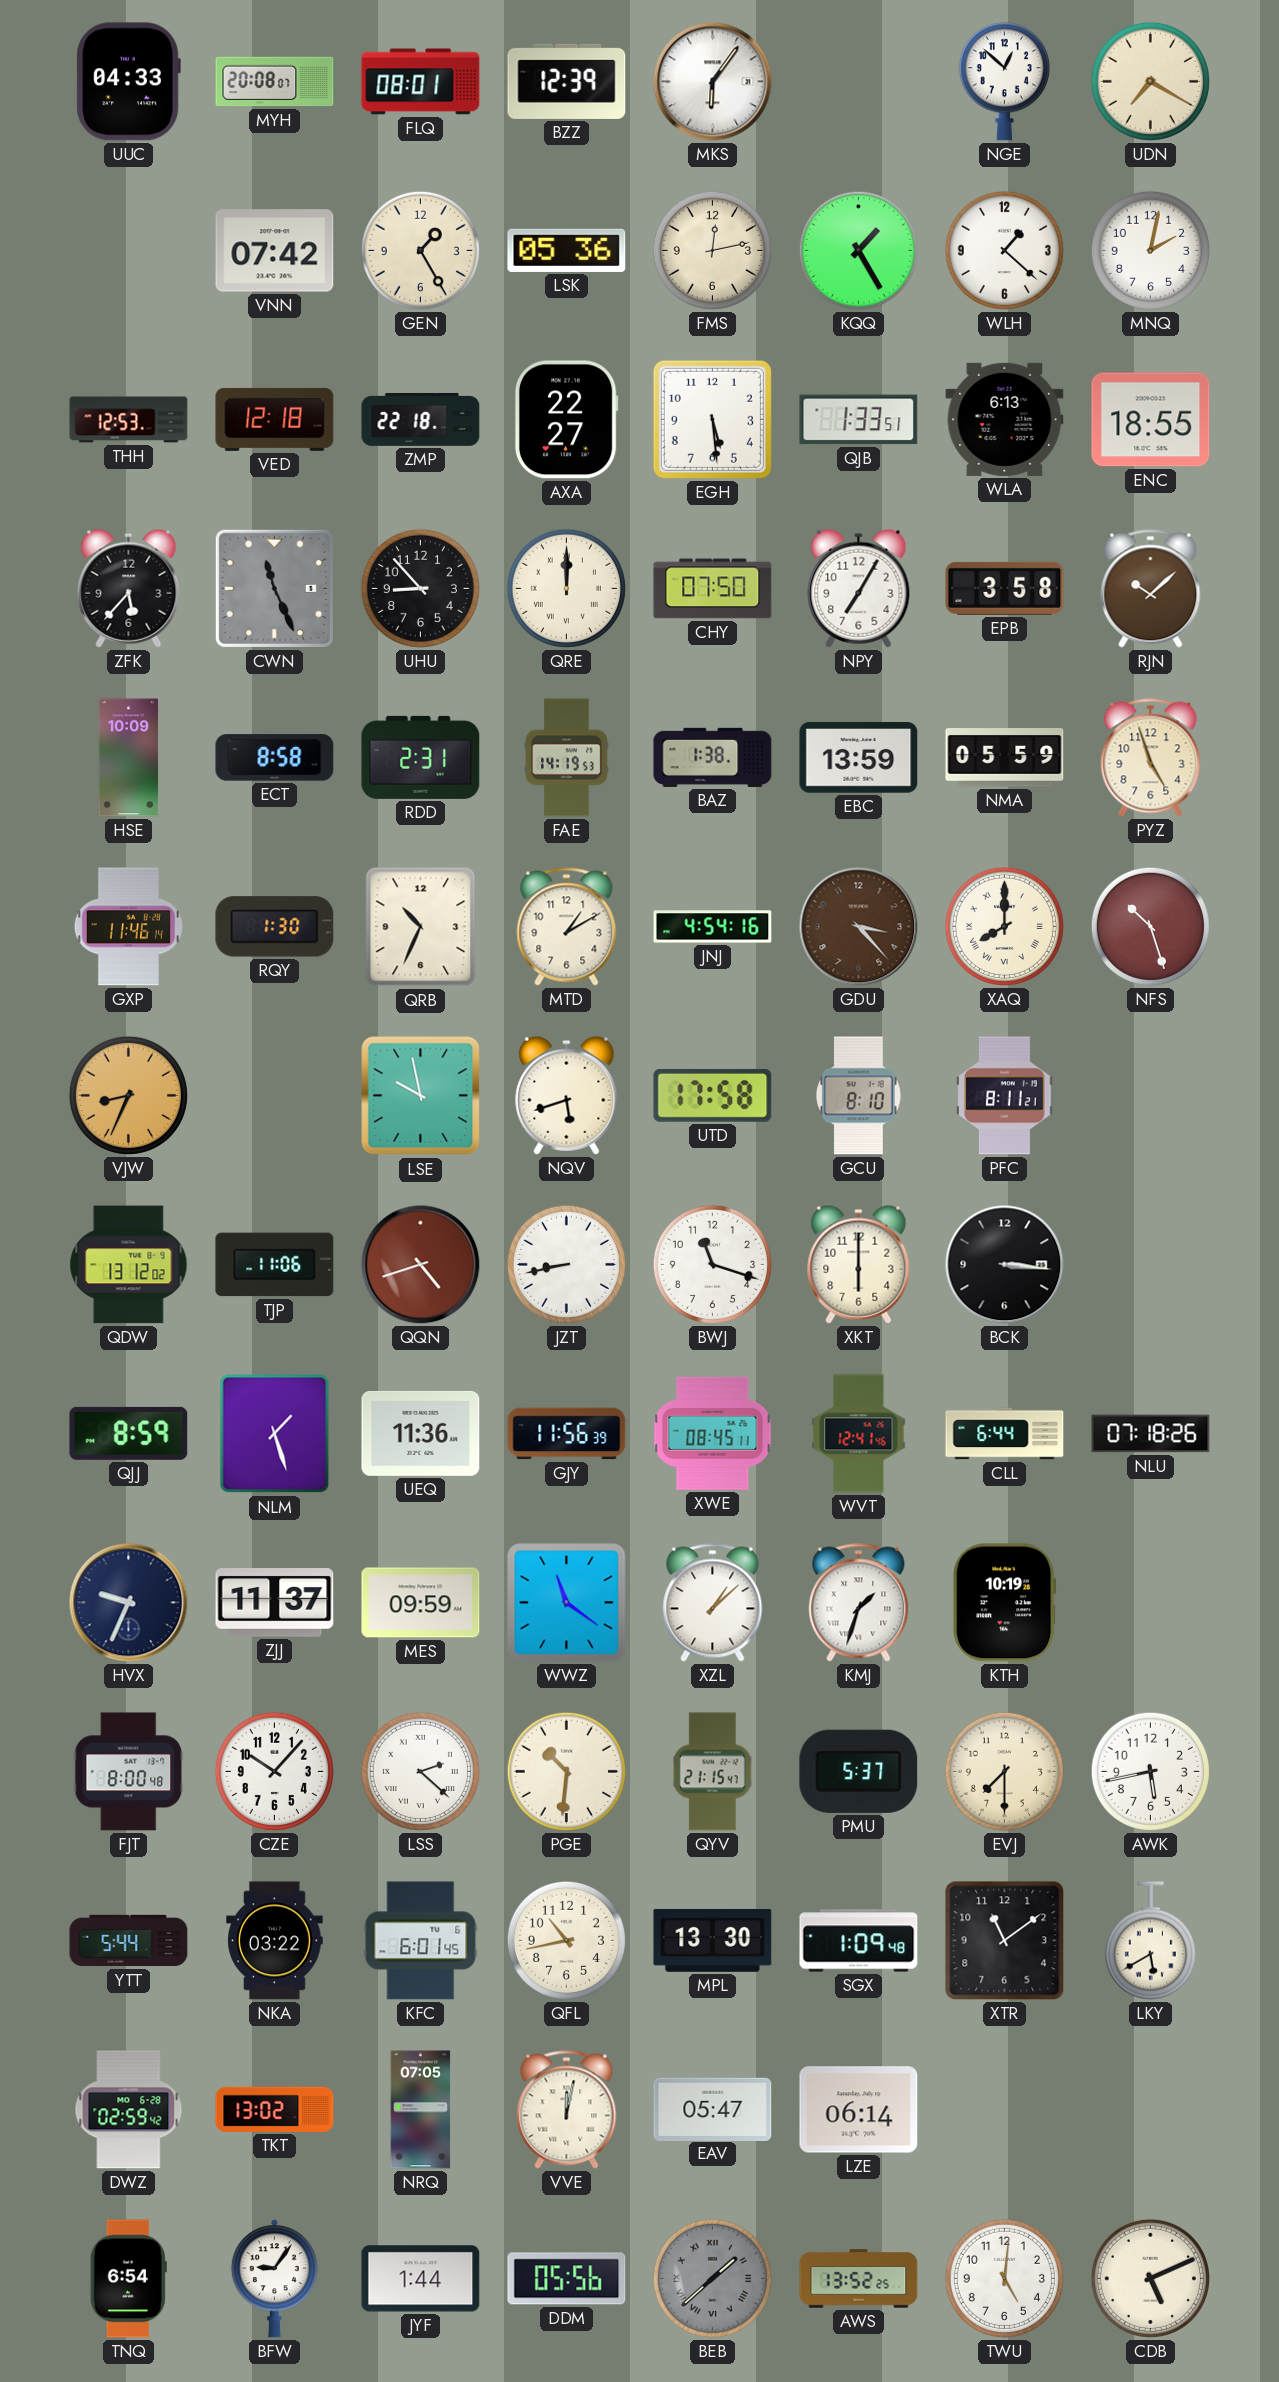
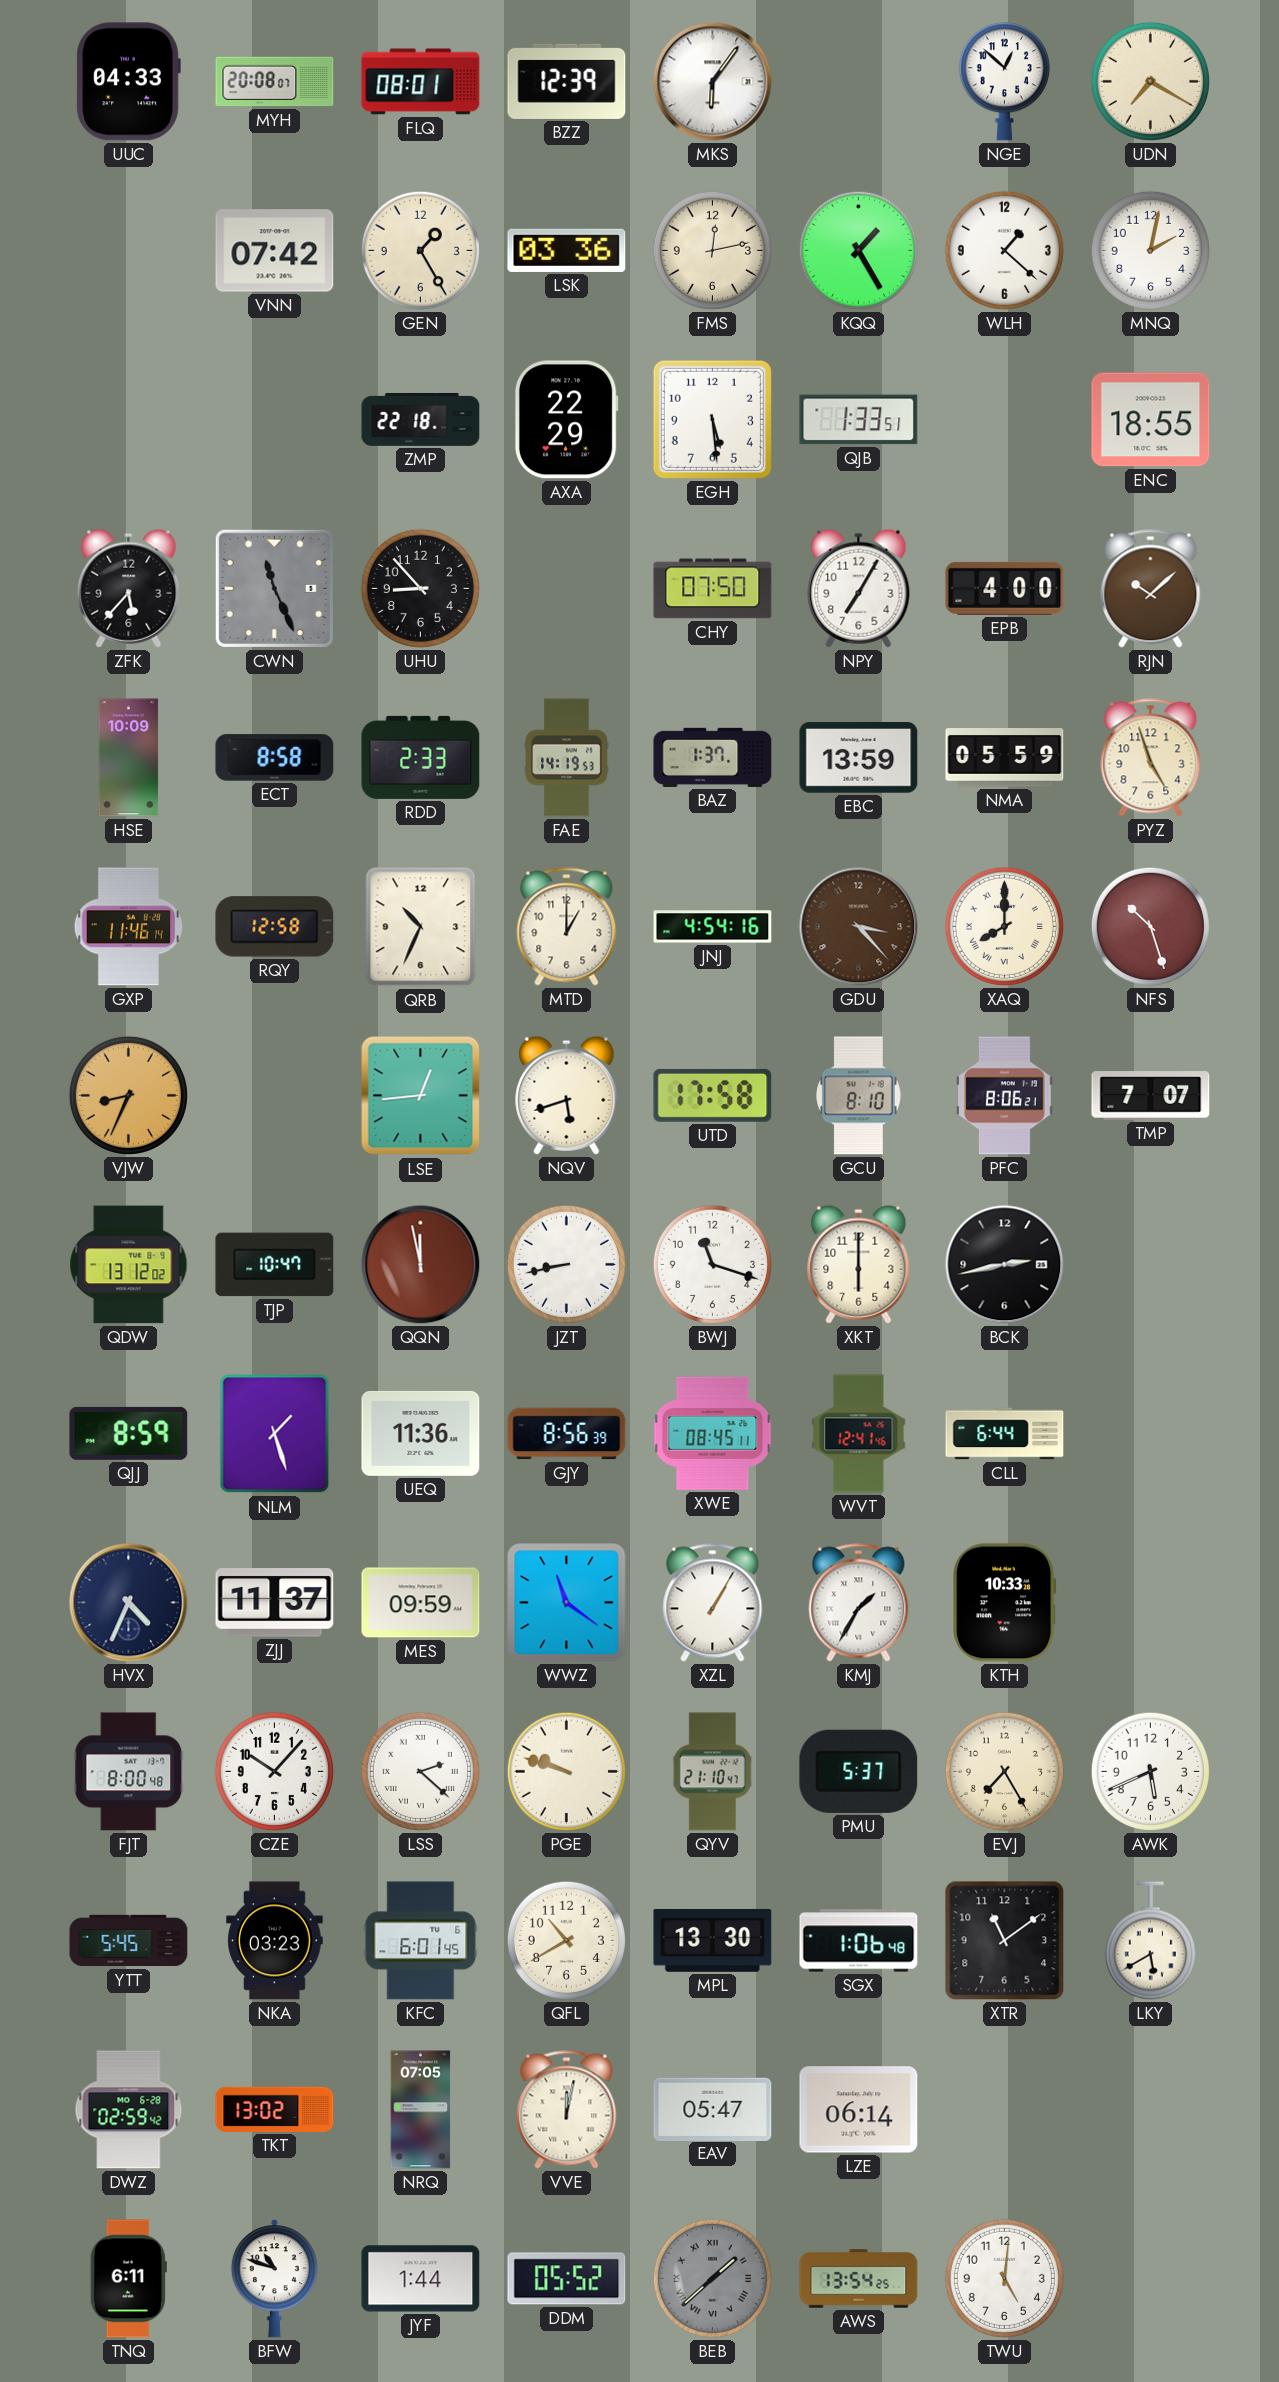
LSK: 05:36 -> 03:36 (567, 250)
THH: 12:53 -> none (129, 420)
VED: 12:18 -> none (275, 419)
AXA: 22:27 -> 22:29 (566, 420)
WLA: 6:13 -> none (1005, 419)
QRE: 12:00 -> none (566, 588)
EPB: 3:58 -> 4:00 (1005, 588)
RDD: 2:31 -> 2:33 (421, 757)
BAZ: 1:38 -> 1:37 (713, 757)
RQY: 1:30 -> 12:58 (275, 927)
MTD: 1:10 -> 1:00 (567, 927)
LSE: 9:58 -> 12:44 (421, 1096)
PFC: 8:11 -> 8:06 (1005, 1096)
TMP: none -> 7:07 (1151, 1096)
TJP: 11:06 -> 10:47 (275, 1265)
QQN: 4:42 -> 11:58 (421, 1265)
BCK: 3:16 -> 2:43 (1005, 1265)
GJY: 11:56 -> 8:56 (567, 1434)
NLU: 07:18 -> none (1151, 1434)
HVX: 9:34 -> 4:34 (129, 1603)
XZL: 1:08 -> 1:05 (713, 1603)
KMJ: 1:33 -> 1:35 (859, 1603)
KTH: 10:19 -> 10:33 (1005, 1603)
PGE: 10:31 -> 9:48 (566, 1771)
QYV: 21:15 -> 21:10 (713, 1772)
EVJ: 7:30 -> 7:25 (1004, 1771)
AWK: 5:43 -> 5:41 (1150, 1771)
YTT: 5:44 -> 5:45 (129, 1941)
NKA: 03:22 -> 03:23 (275, 1941)
QFL: 10:43 -> 10:40 (566, 1940)
SGX: 1:09 -> 1:06 (859, 1941)
TNQ: 6:54 -> 6:11 (128, 2279)
BFW: 9:06 -> 10:48 (274, 2279)
DDM: 05:56 -> 05:52 (567, 2279)
AWS: 13:52 -> 13:54 (859, 2279)
CDB: 5:11 -> none (1150, 2278)
